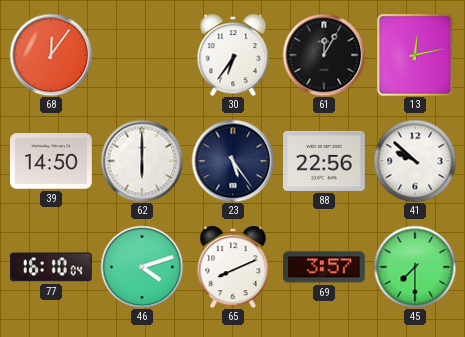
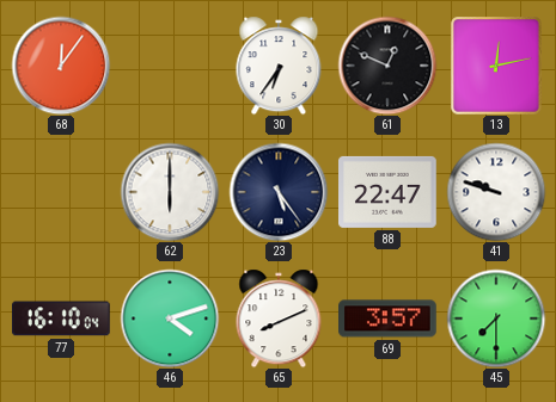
61: 12:05 -> 12:49 (387, 66)
39: 14:50 -> none (52, 161)
88: 22:56 -> 22:47 (389, 192)
41: 9:52 -> 9:48 (496, 192)
